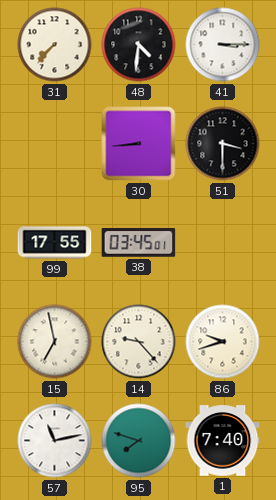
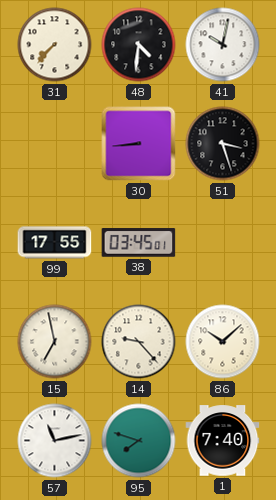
41: 3:15 -> 10:02 (223, 45)
51: 3:30 -> 3:27 (223, 144)
86: 9:42 -> 10:08 (223, 342)
